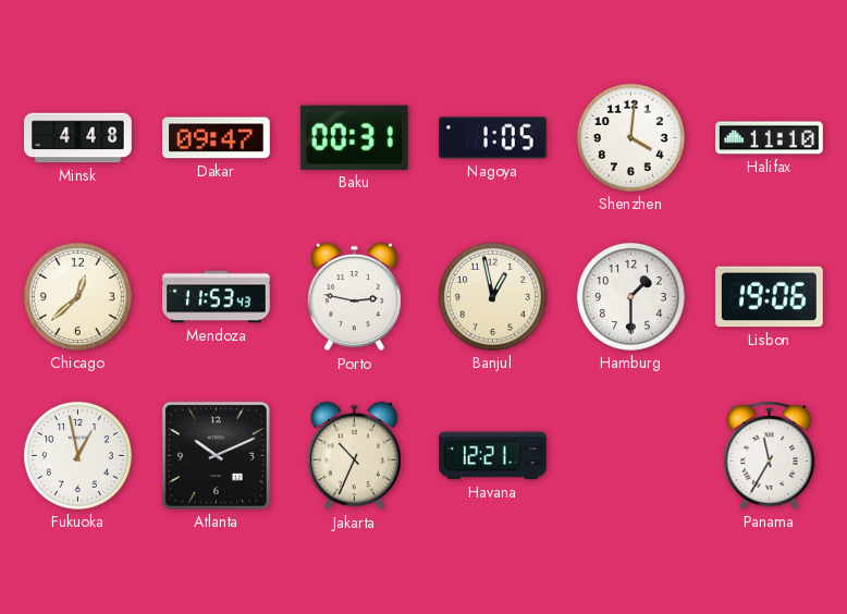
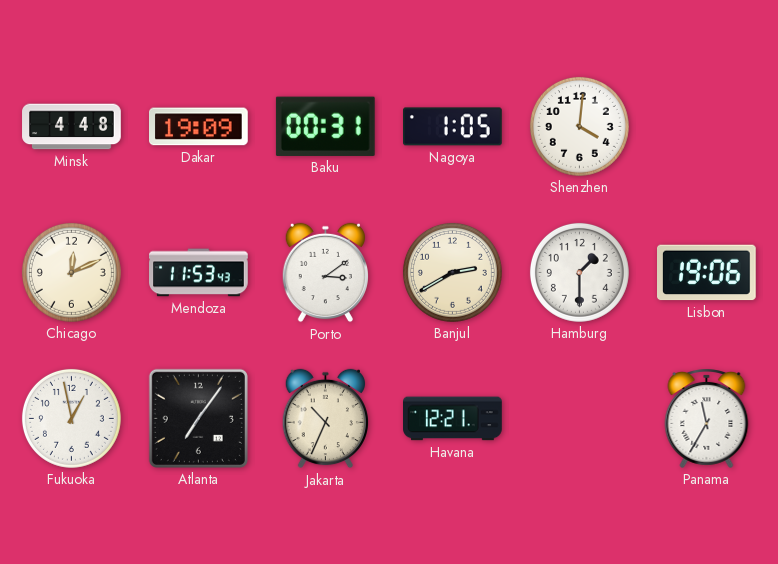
Dakar: 09:47 -> 19:09 (199, 127)
Halifax: 11:10 -> none (770, 138)
Chicago: 12:38 -> 12:11 (71, 272)
Porto: 2:47 -> 3:09 (325, 273)
Banjul: 12:58 -> 2:40 (452, 272)
Atlanta: 10:11 -> 7:06 (198, 418)
